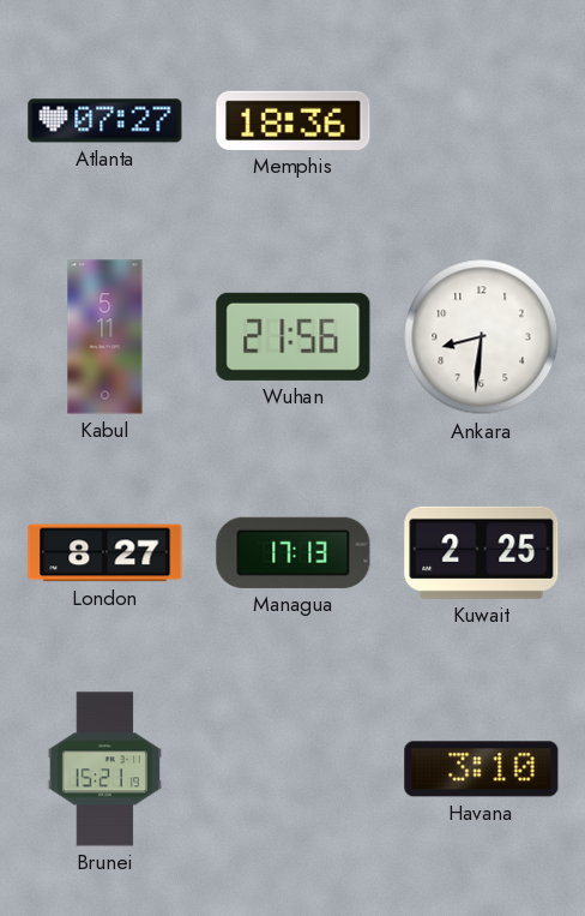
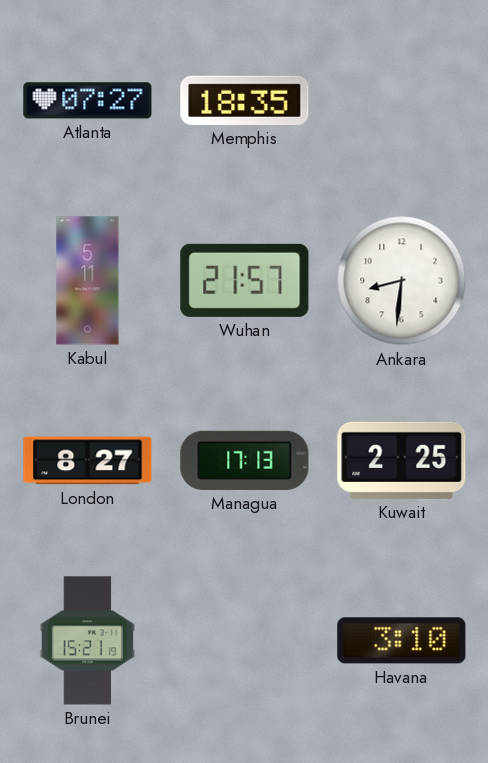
Memphis: 18:36 -> 18:35 (245, 100)
Wuhan: 21:56 -> 21:57 (245, 280)
